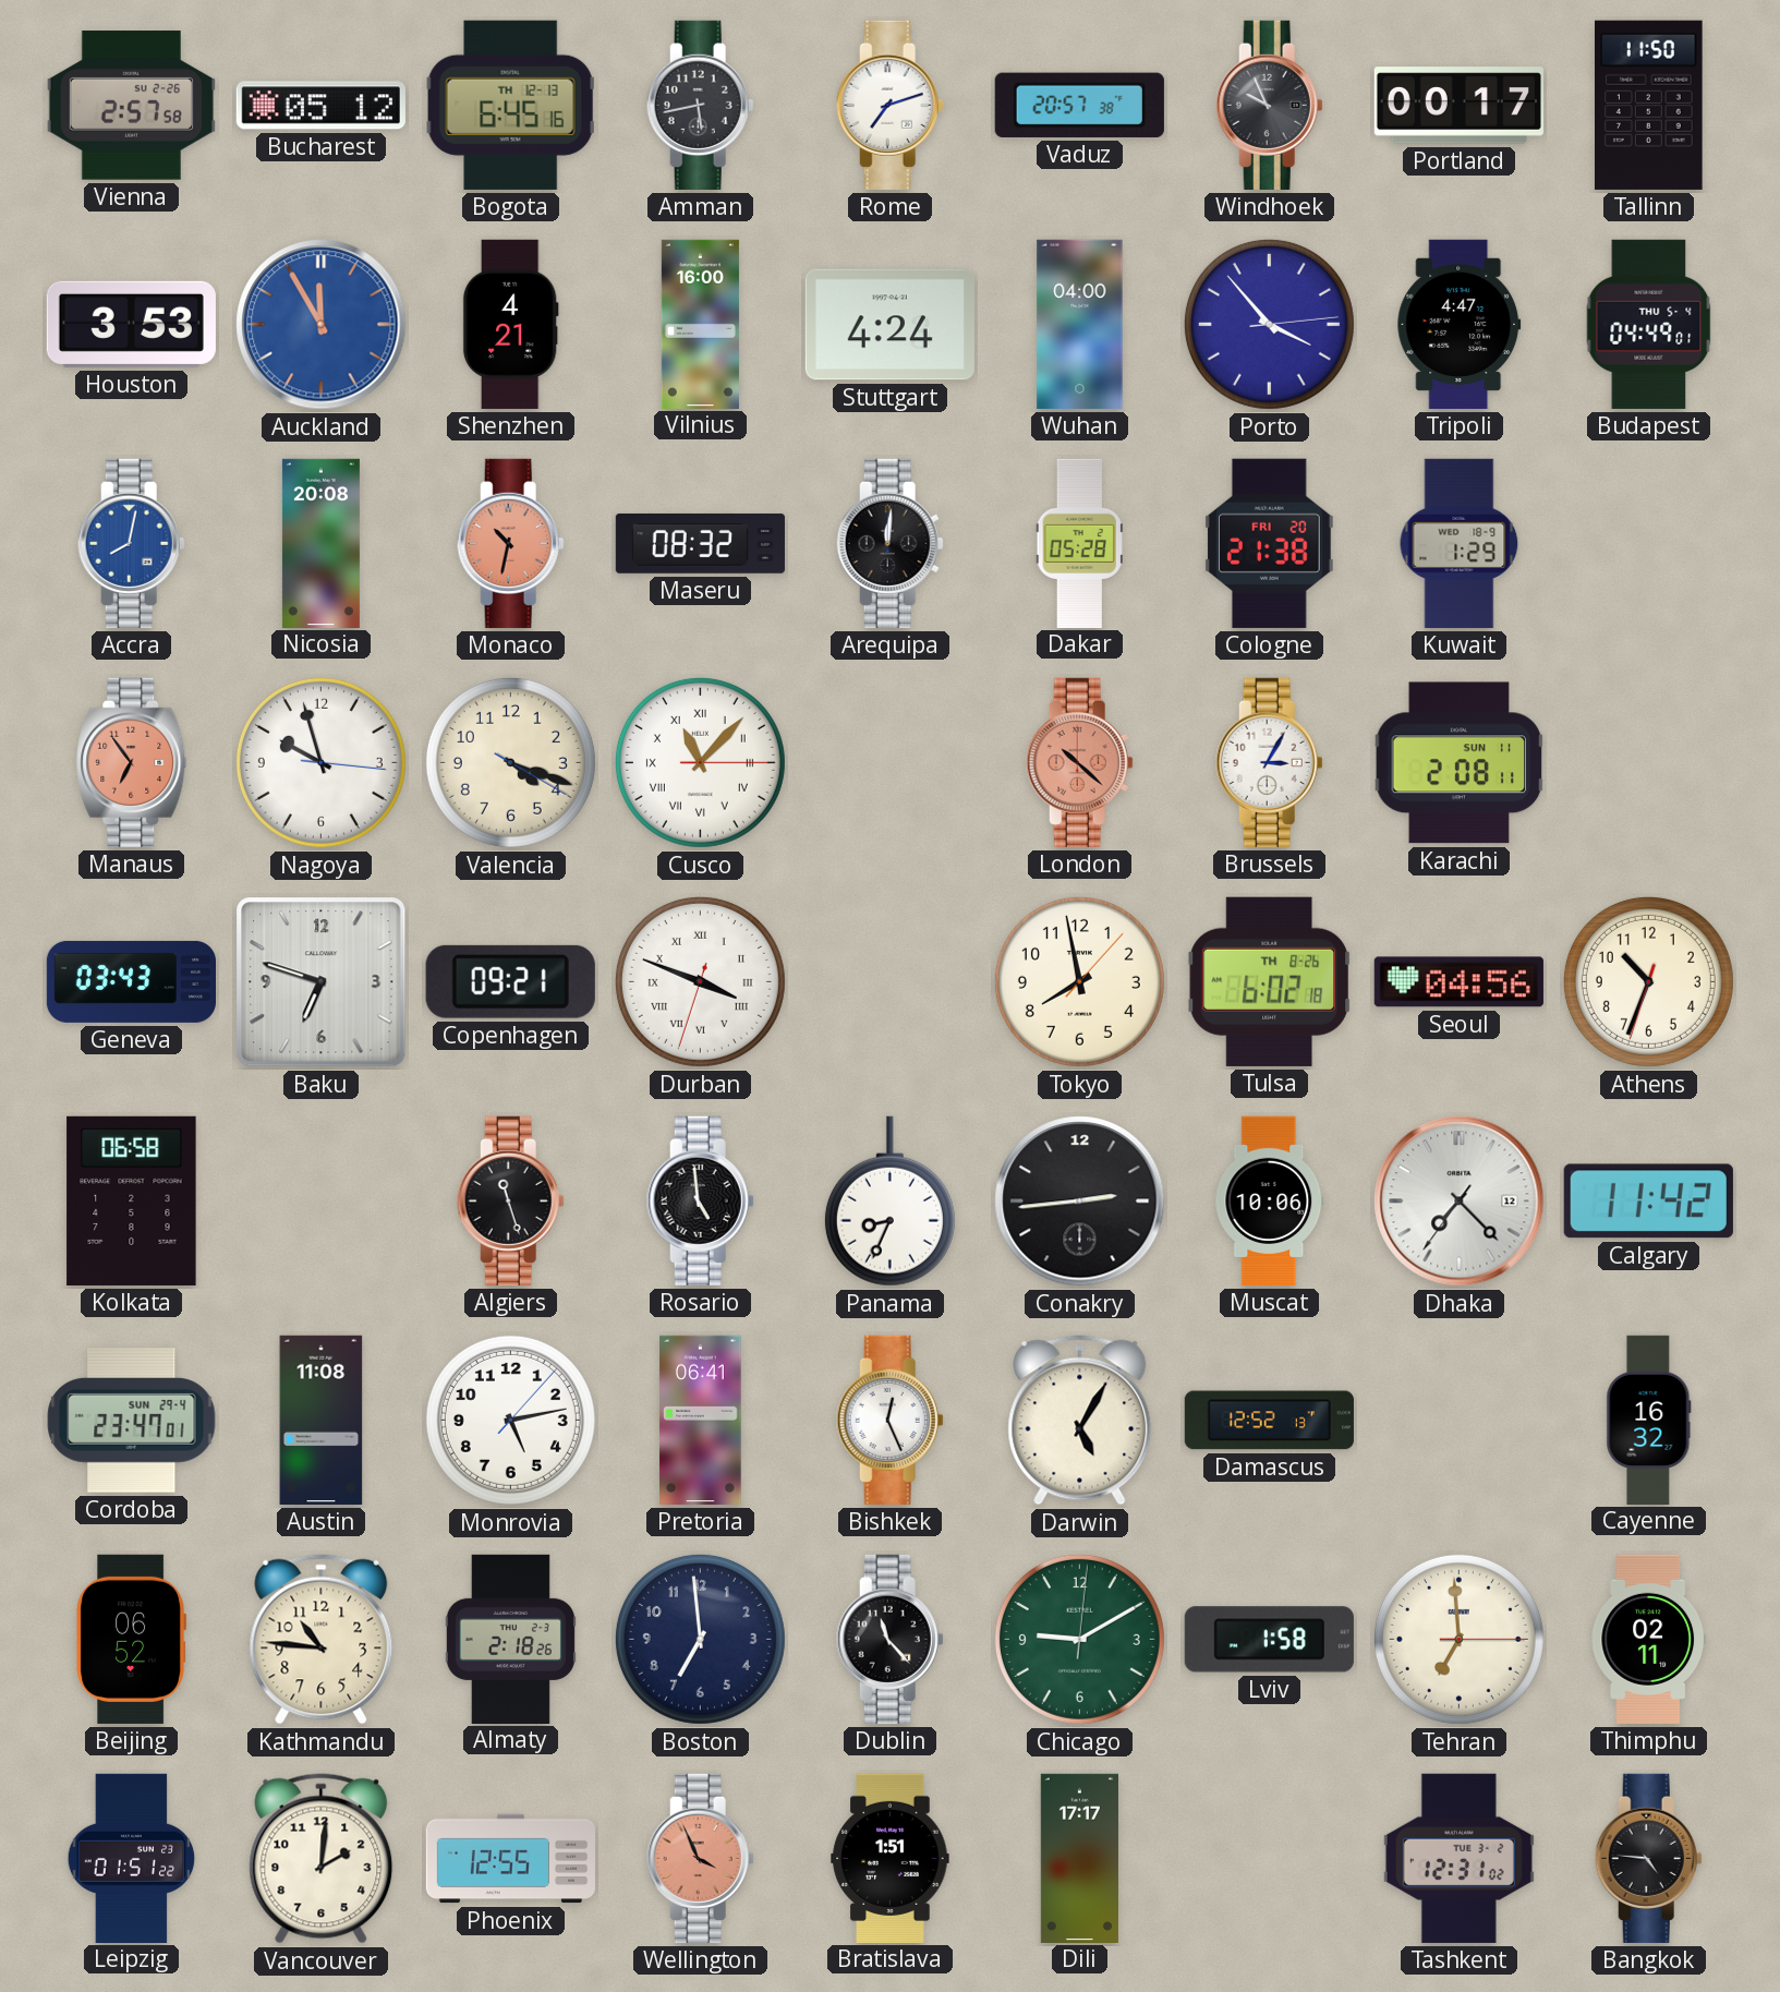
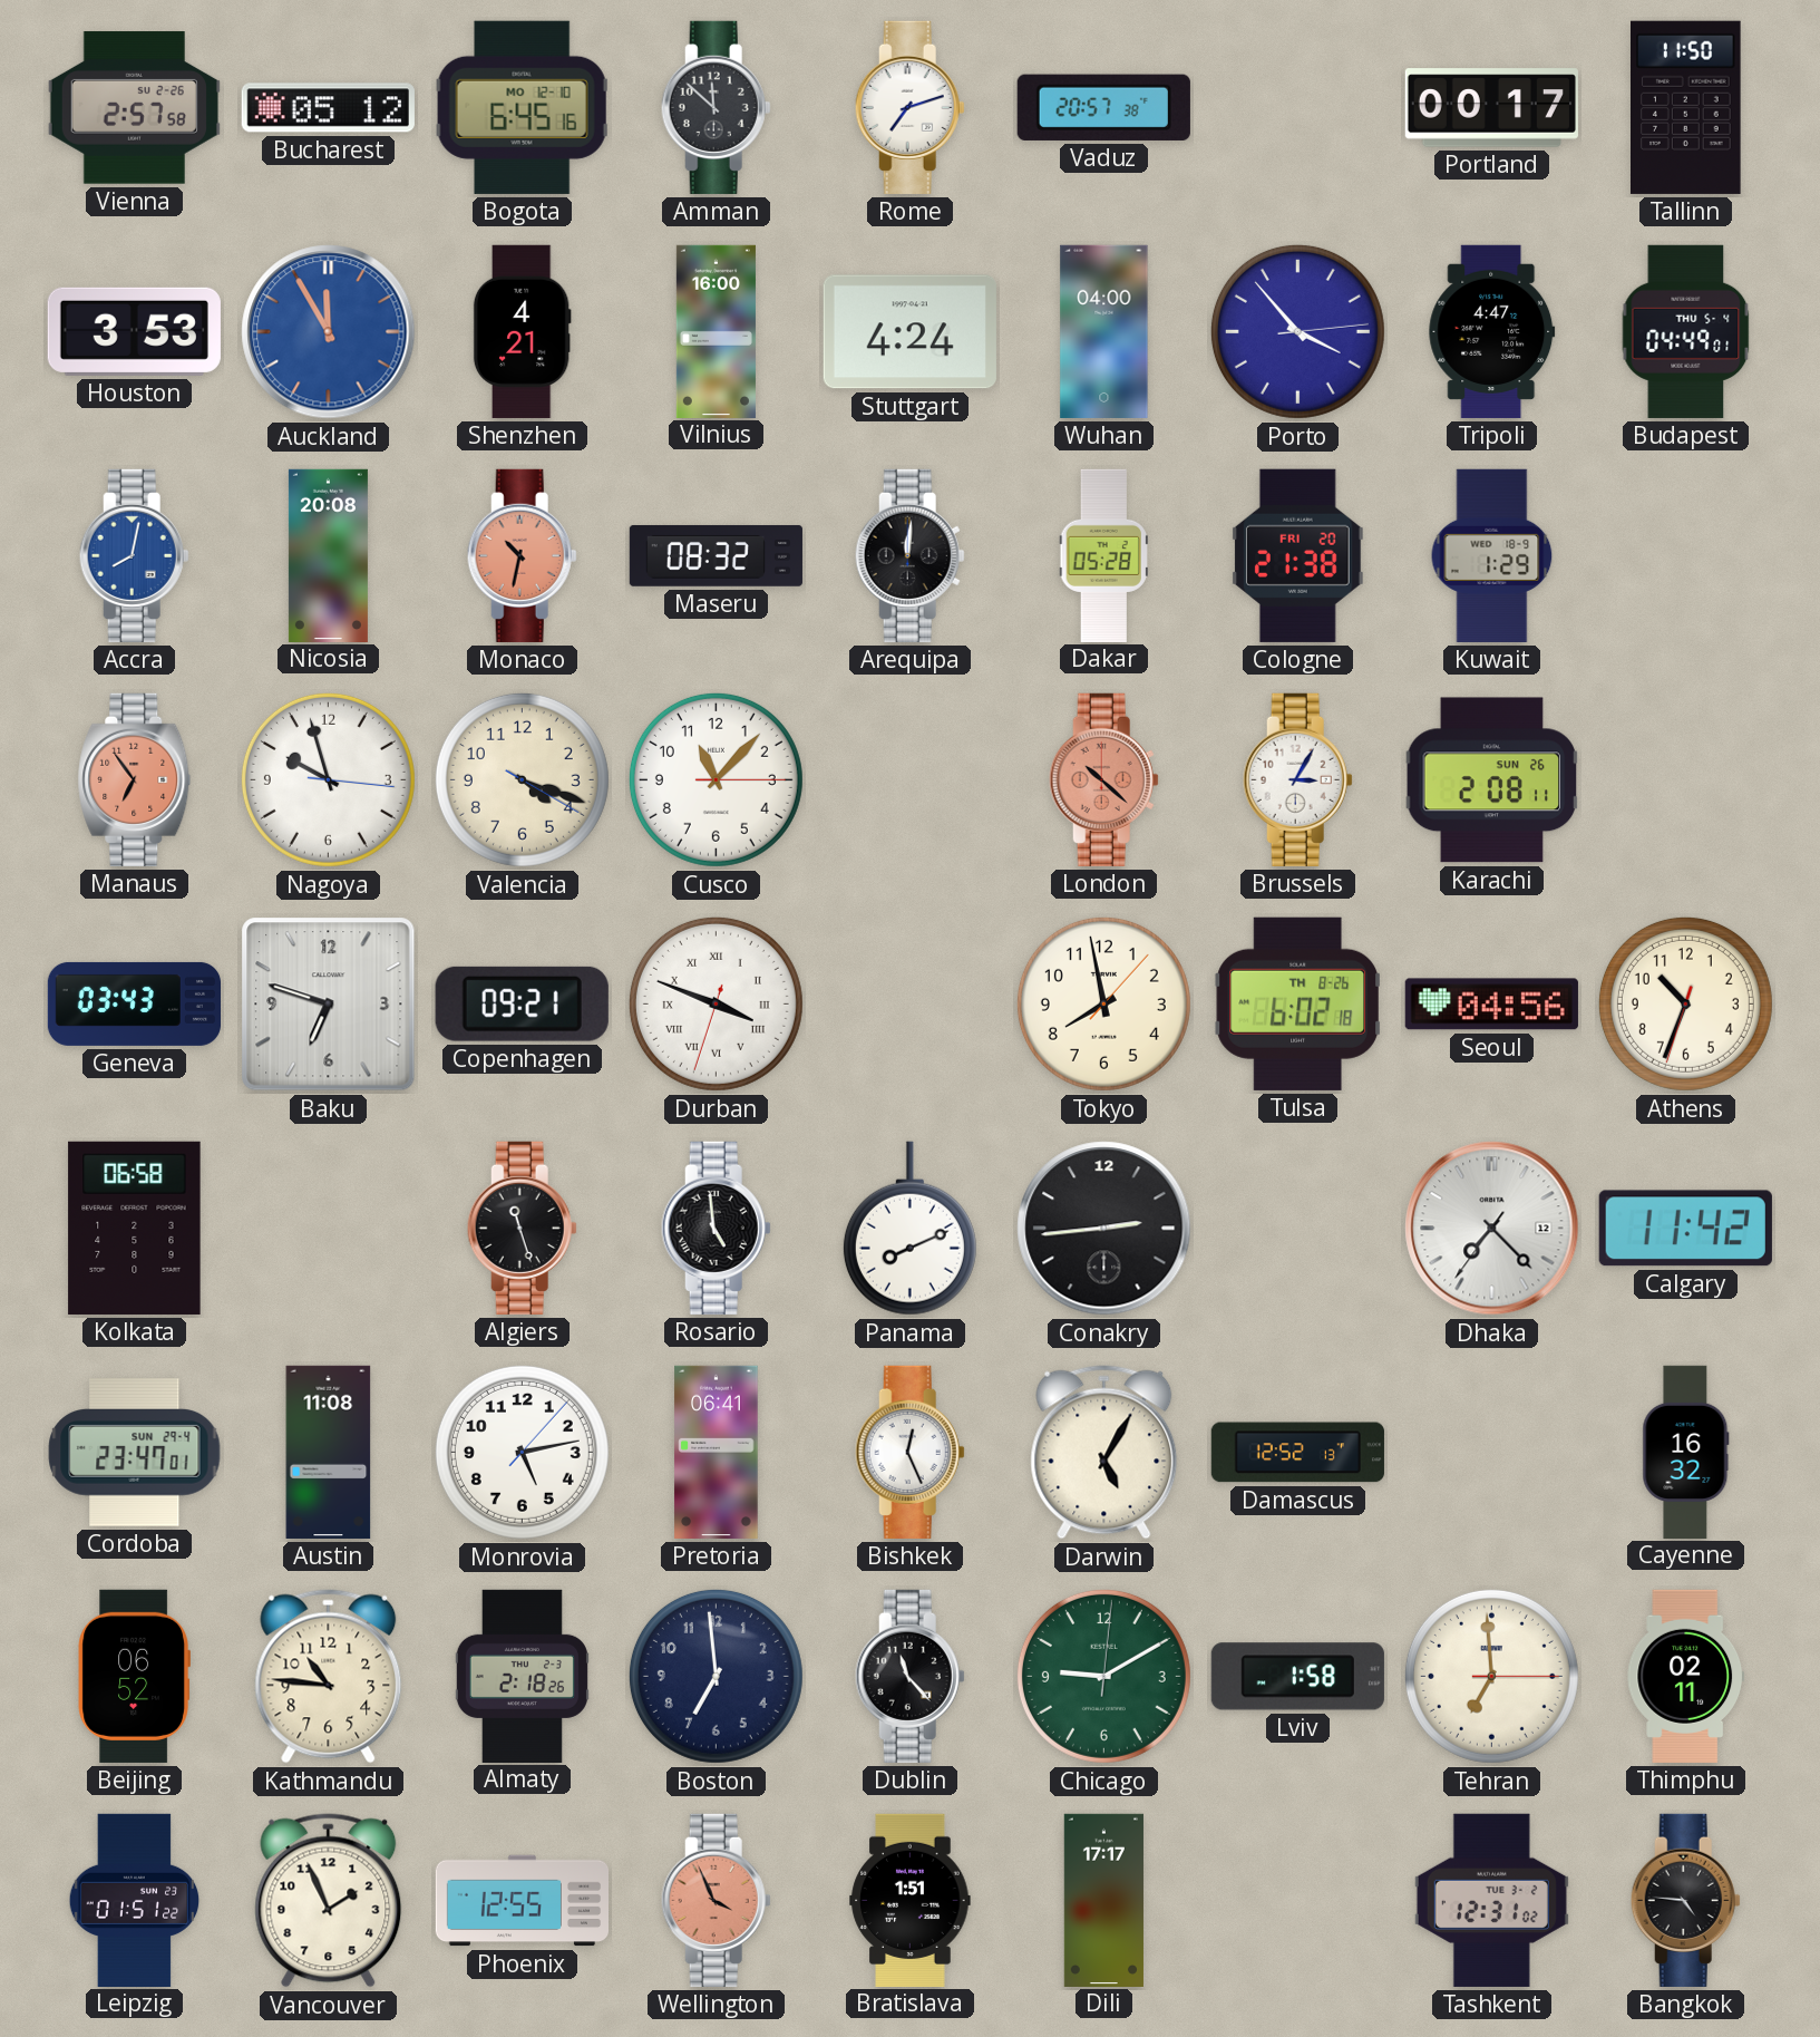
Bogota date: TH 12-13 -> MO 12-10 (523, 107)
Amman: 5:43 -> 11:52 (716, 107)
Windhoek: 9:56 -> none (1269, 105)
Cusco numerals: Roman -> Arabic (716, 779)
Karachi date: SUN 11 -> SUN 26 (1492, 780)
Panama: 8:34 -> 8:11 (909, 1229)
Muscat: 10:06 -> none (1270, 1200)
Vancouver: 2:01 -> 1:56 (329, 1901)
